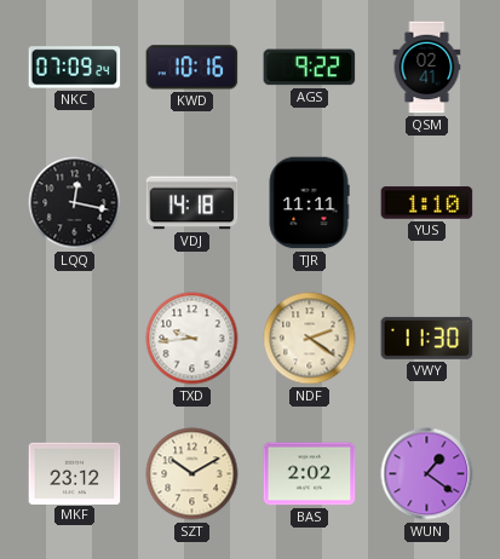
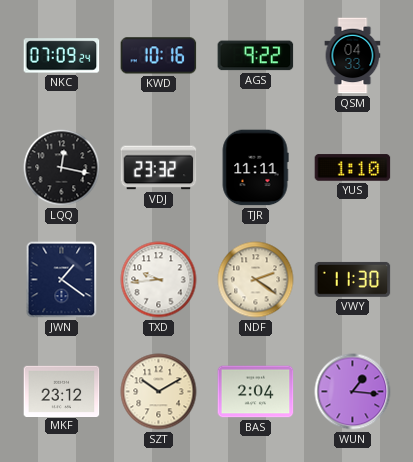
QSM: 02:41 -> 04:33 (353, 56)
VDJ: 14:18 -> 23:32 (159, 168)
JWN: none -> 1:21 (62, 280)
BAS: 2:02 -> 2:04 (256, 392)
WUN: 1:21 -> 1:16 (353, 392)
